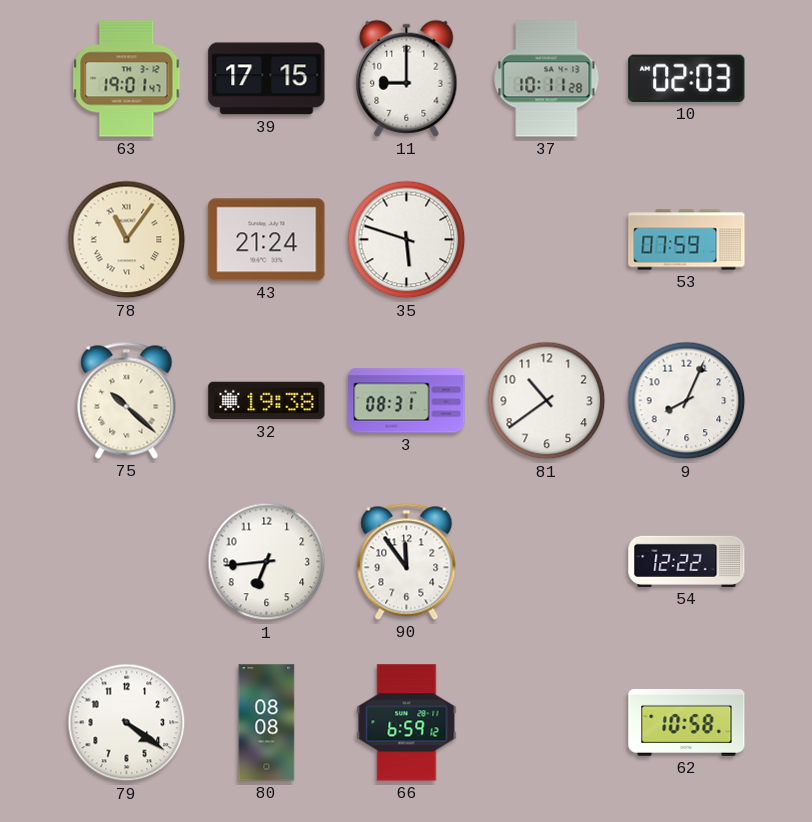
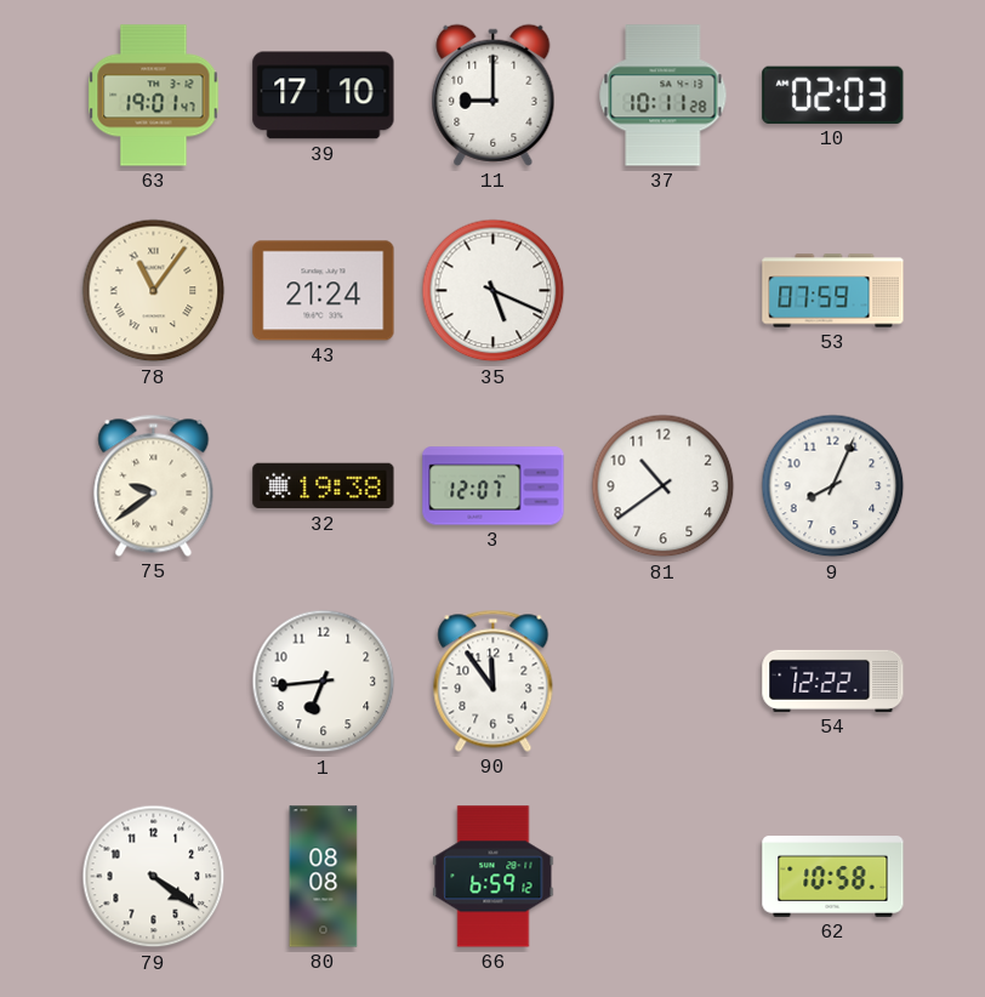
39: 17:15 -> 17:10 (324, 96)
35: 5:48 -> 5:19 (494, 291)
75: 10:22 -> 9:39 (154, 485)
3: 08:31 -> 12:07 (494, 486)
